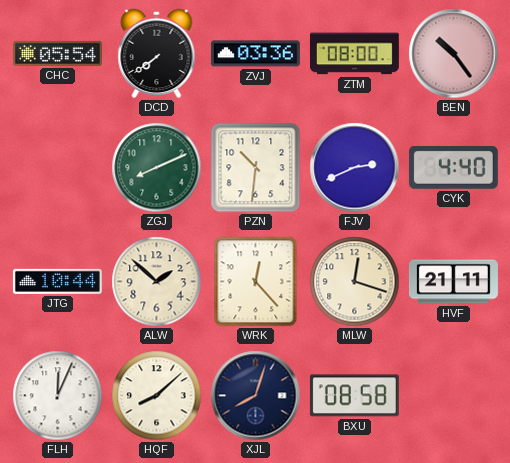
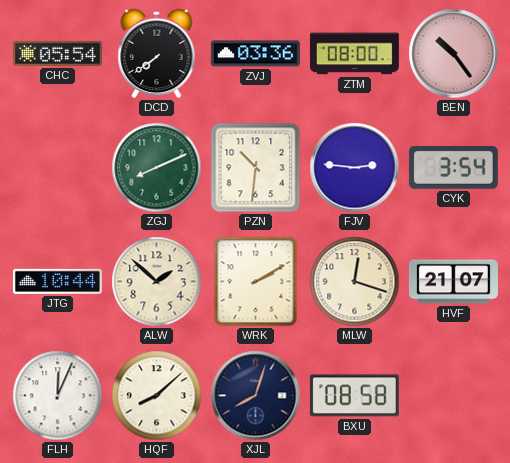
FJV: 2:41 -> 2:46 (355, 168)
CYK: 4:40 -> 3:54 (453, 168)
WRK: 12:23 -> 2:10 (256, 282)
HVF: 21:11 -> 21:07 (453, 282)
